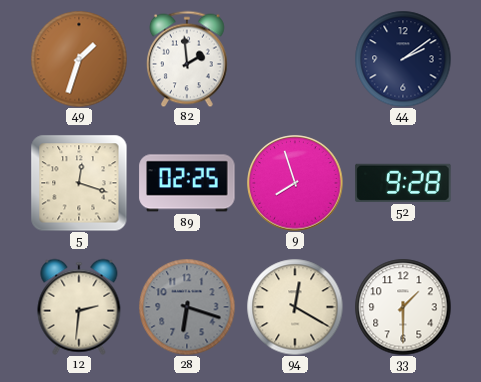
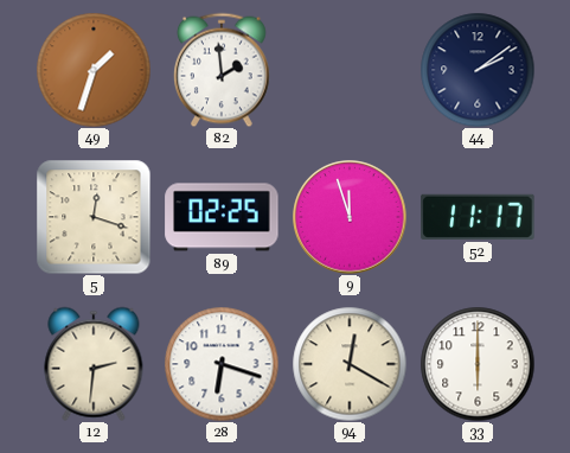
9: 7:57 -> 11:57 (350, 217)
52: 9:28 -> 11:17 (478, 217)
28 dial: grey -> white (222, 364)
33: 1:30 -> 6:00 (478, 364)
